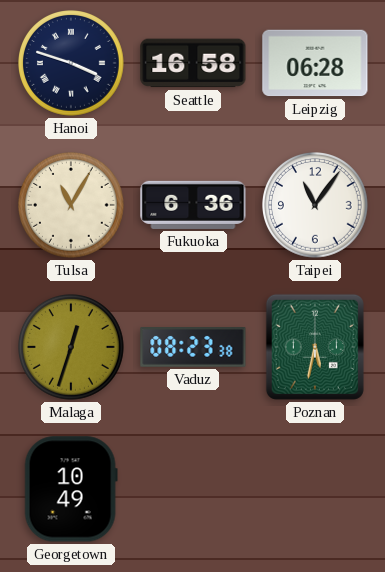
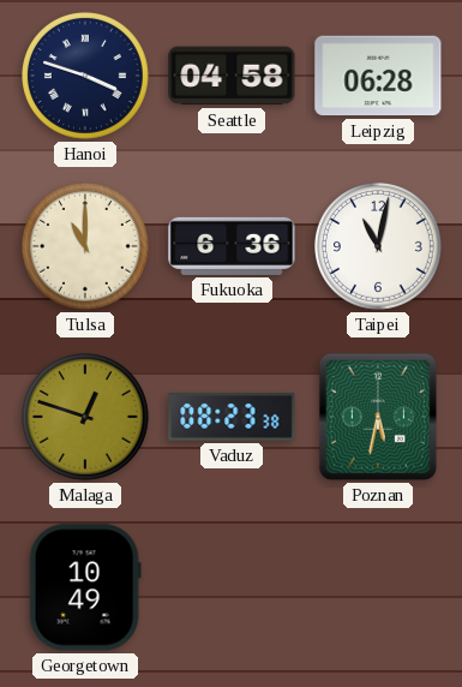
Seattle: 16:58 -> 04:58 (232, 76)
Tulsa: 11:05 -> 11:00 (86, 247)
Taipei: 11:06 -> 11:02 (379, 247)
Malaga: 12:33 -> 12:48 (86, 418)
